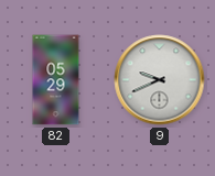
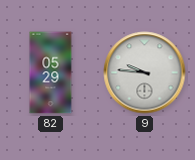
9: 9:41 -> 9:46 (145, 73)
